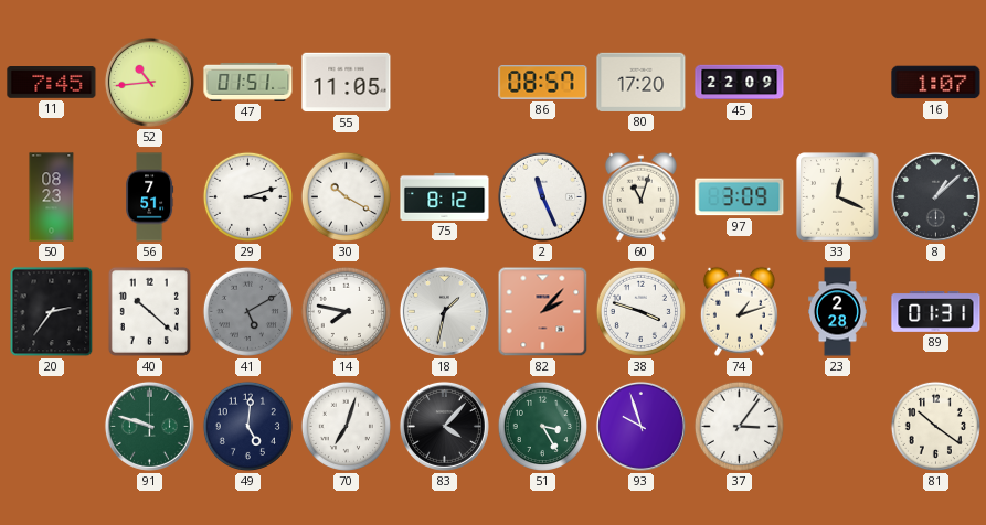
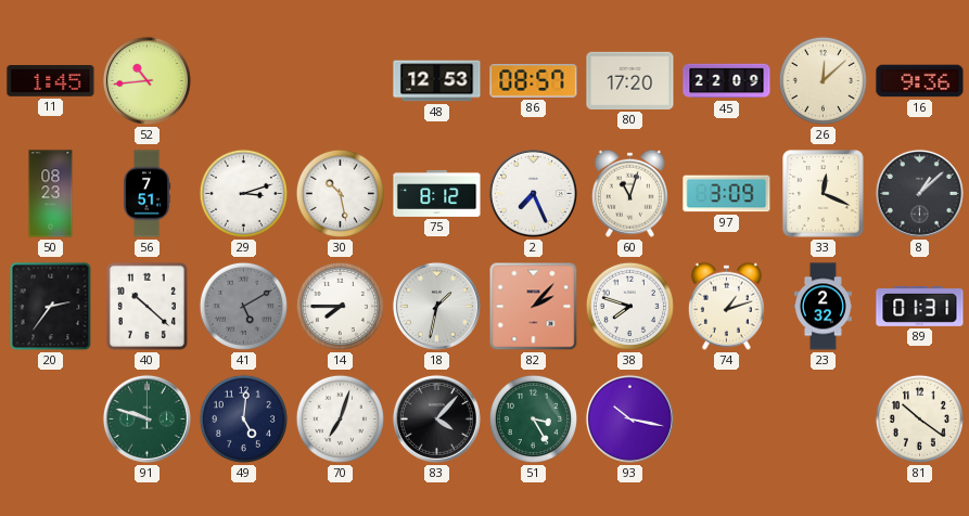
11: 7:45 -> 1:45 (51, 81)
47: 01:51 -> none (248, 82)
55: 11:05 -> none (347, 83)
48: none -> 12:53 (437, 81)
26: none -> 12:08 (823, 80)
16: 1:07 -> 9:36 (920, 81)
30: 10:20 -> 10:28 (340, 193)
2: 11:26 -> 7:26 (533, 193)
14: 7:47 -> 7:45 (340, 306)
38: 3:48 -> 7:48 (629, 306)
23: 2:28 -> 2:32 (824, 307)
93: 9:57 -> 10:17 (629, 418)
37: 3:06 -> none (739, 426)
